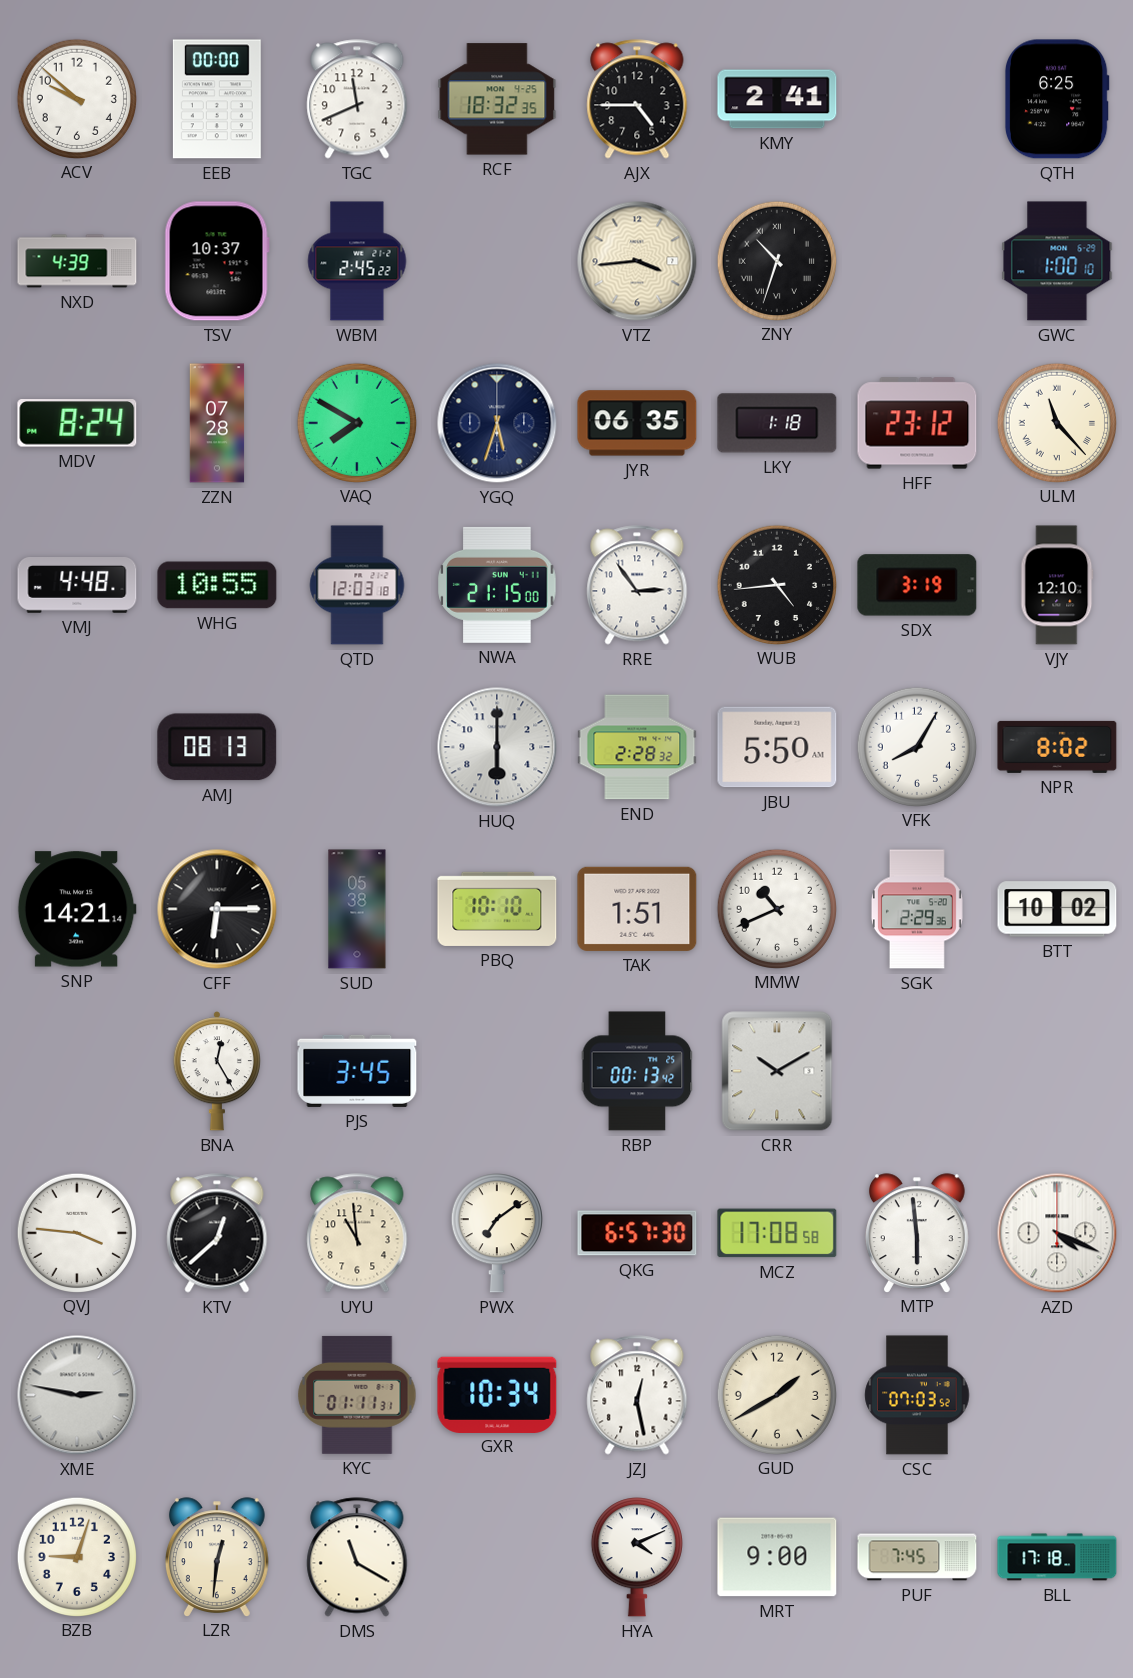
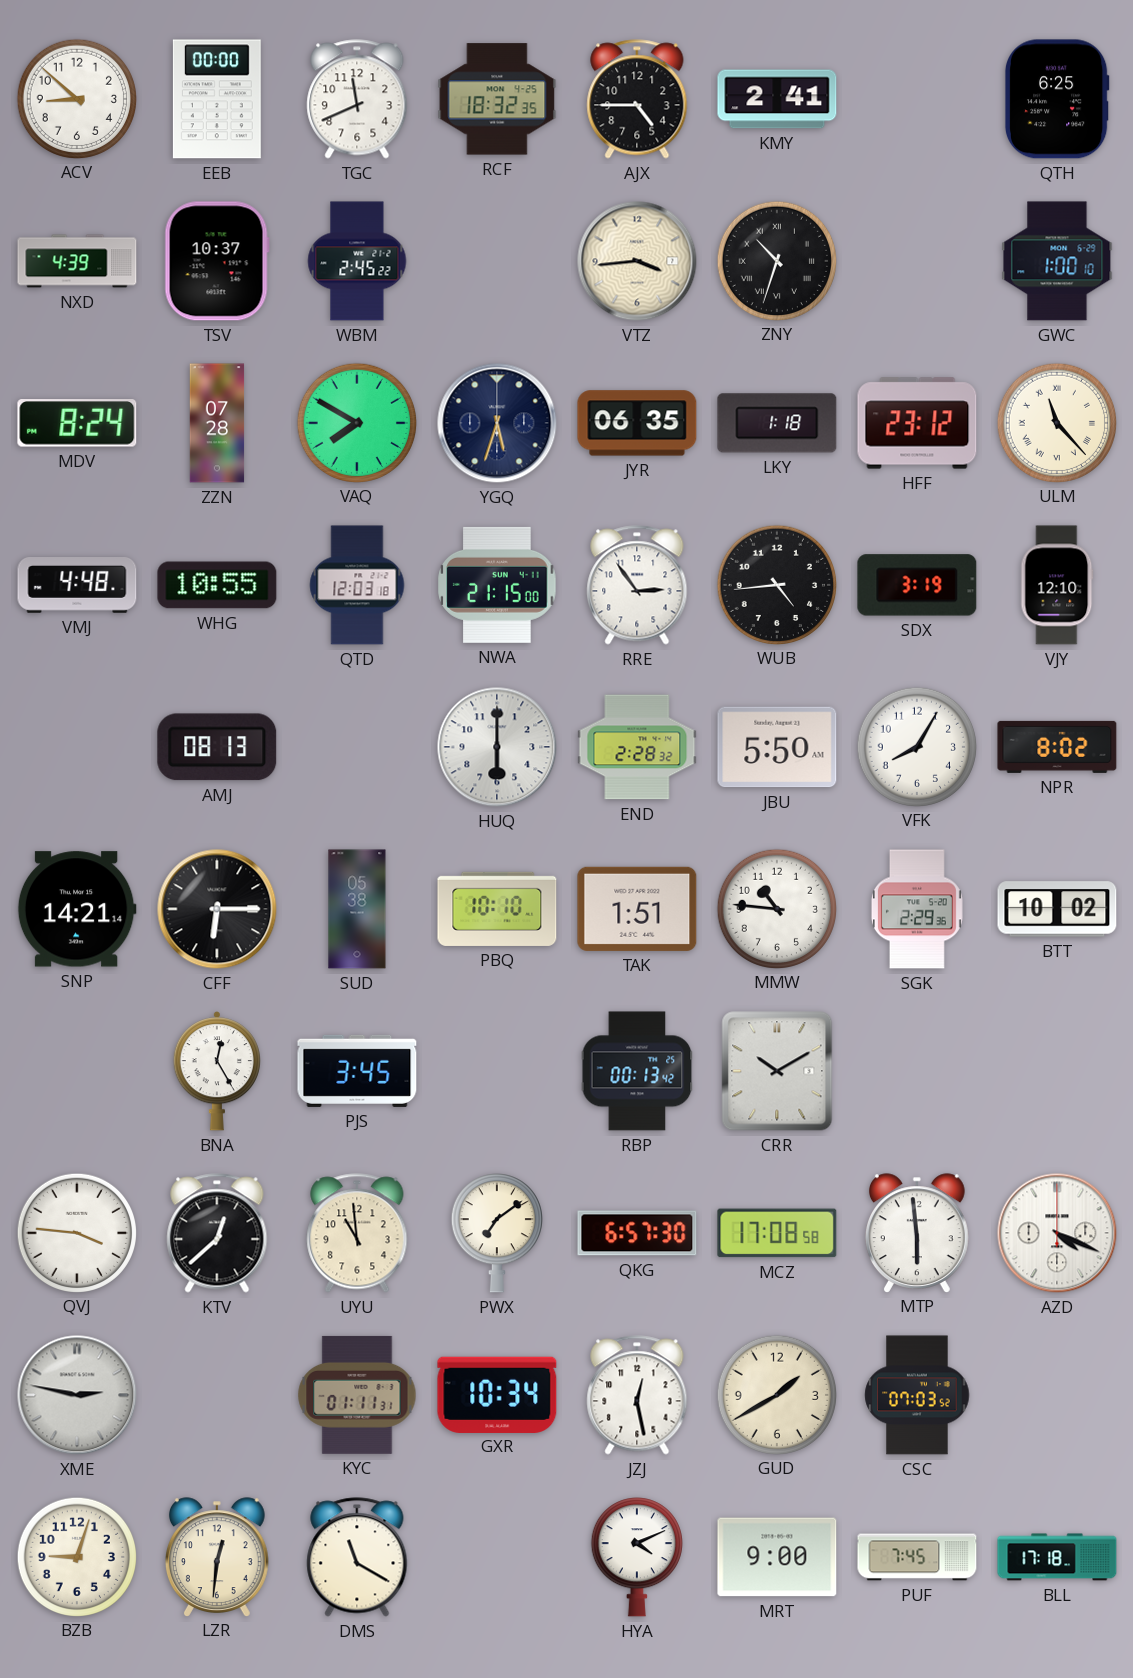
ACV: 9:52 -> 8:52 (76, 98)
MMW: 10:41 -> 10:46 (776, 908)
